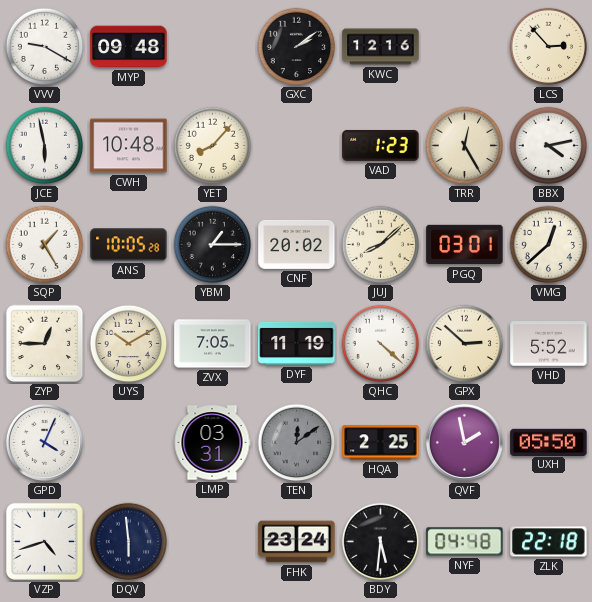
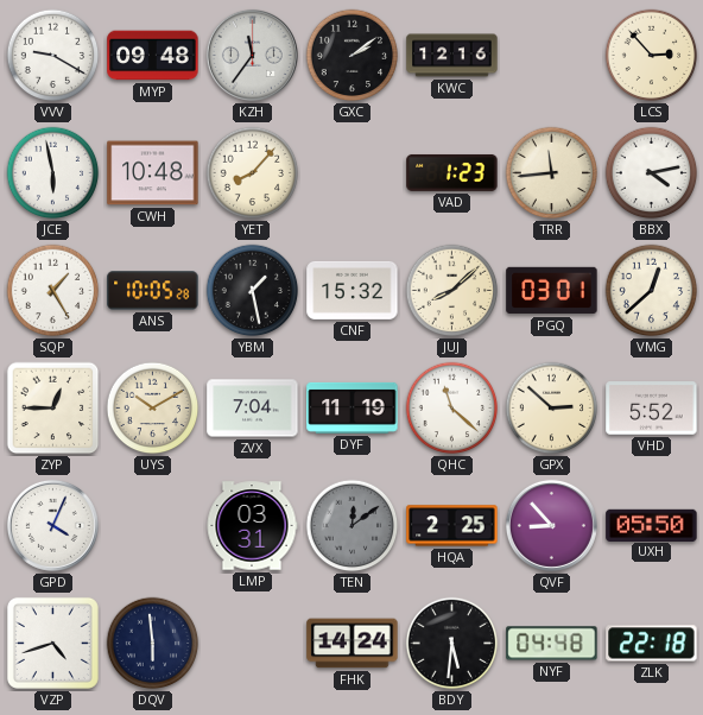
KZH: none -> 11:36 (252, 55)
TRR: 12:25 -> 11:44 (552, 173)
YBM: 1:15 -> 1:28 (253, 291)
CNF: 20:02 -> 15:32 (353, 290)
ZVX: 7:05 -> 7:04 (253, 409)
QHC: 4:22 -> 11:22 (452, 409)
QVF: 1:58 -> 8:53 (551, 525)
FHK: 23:24 -> 14:24 (353, 644)
